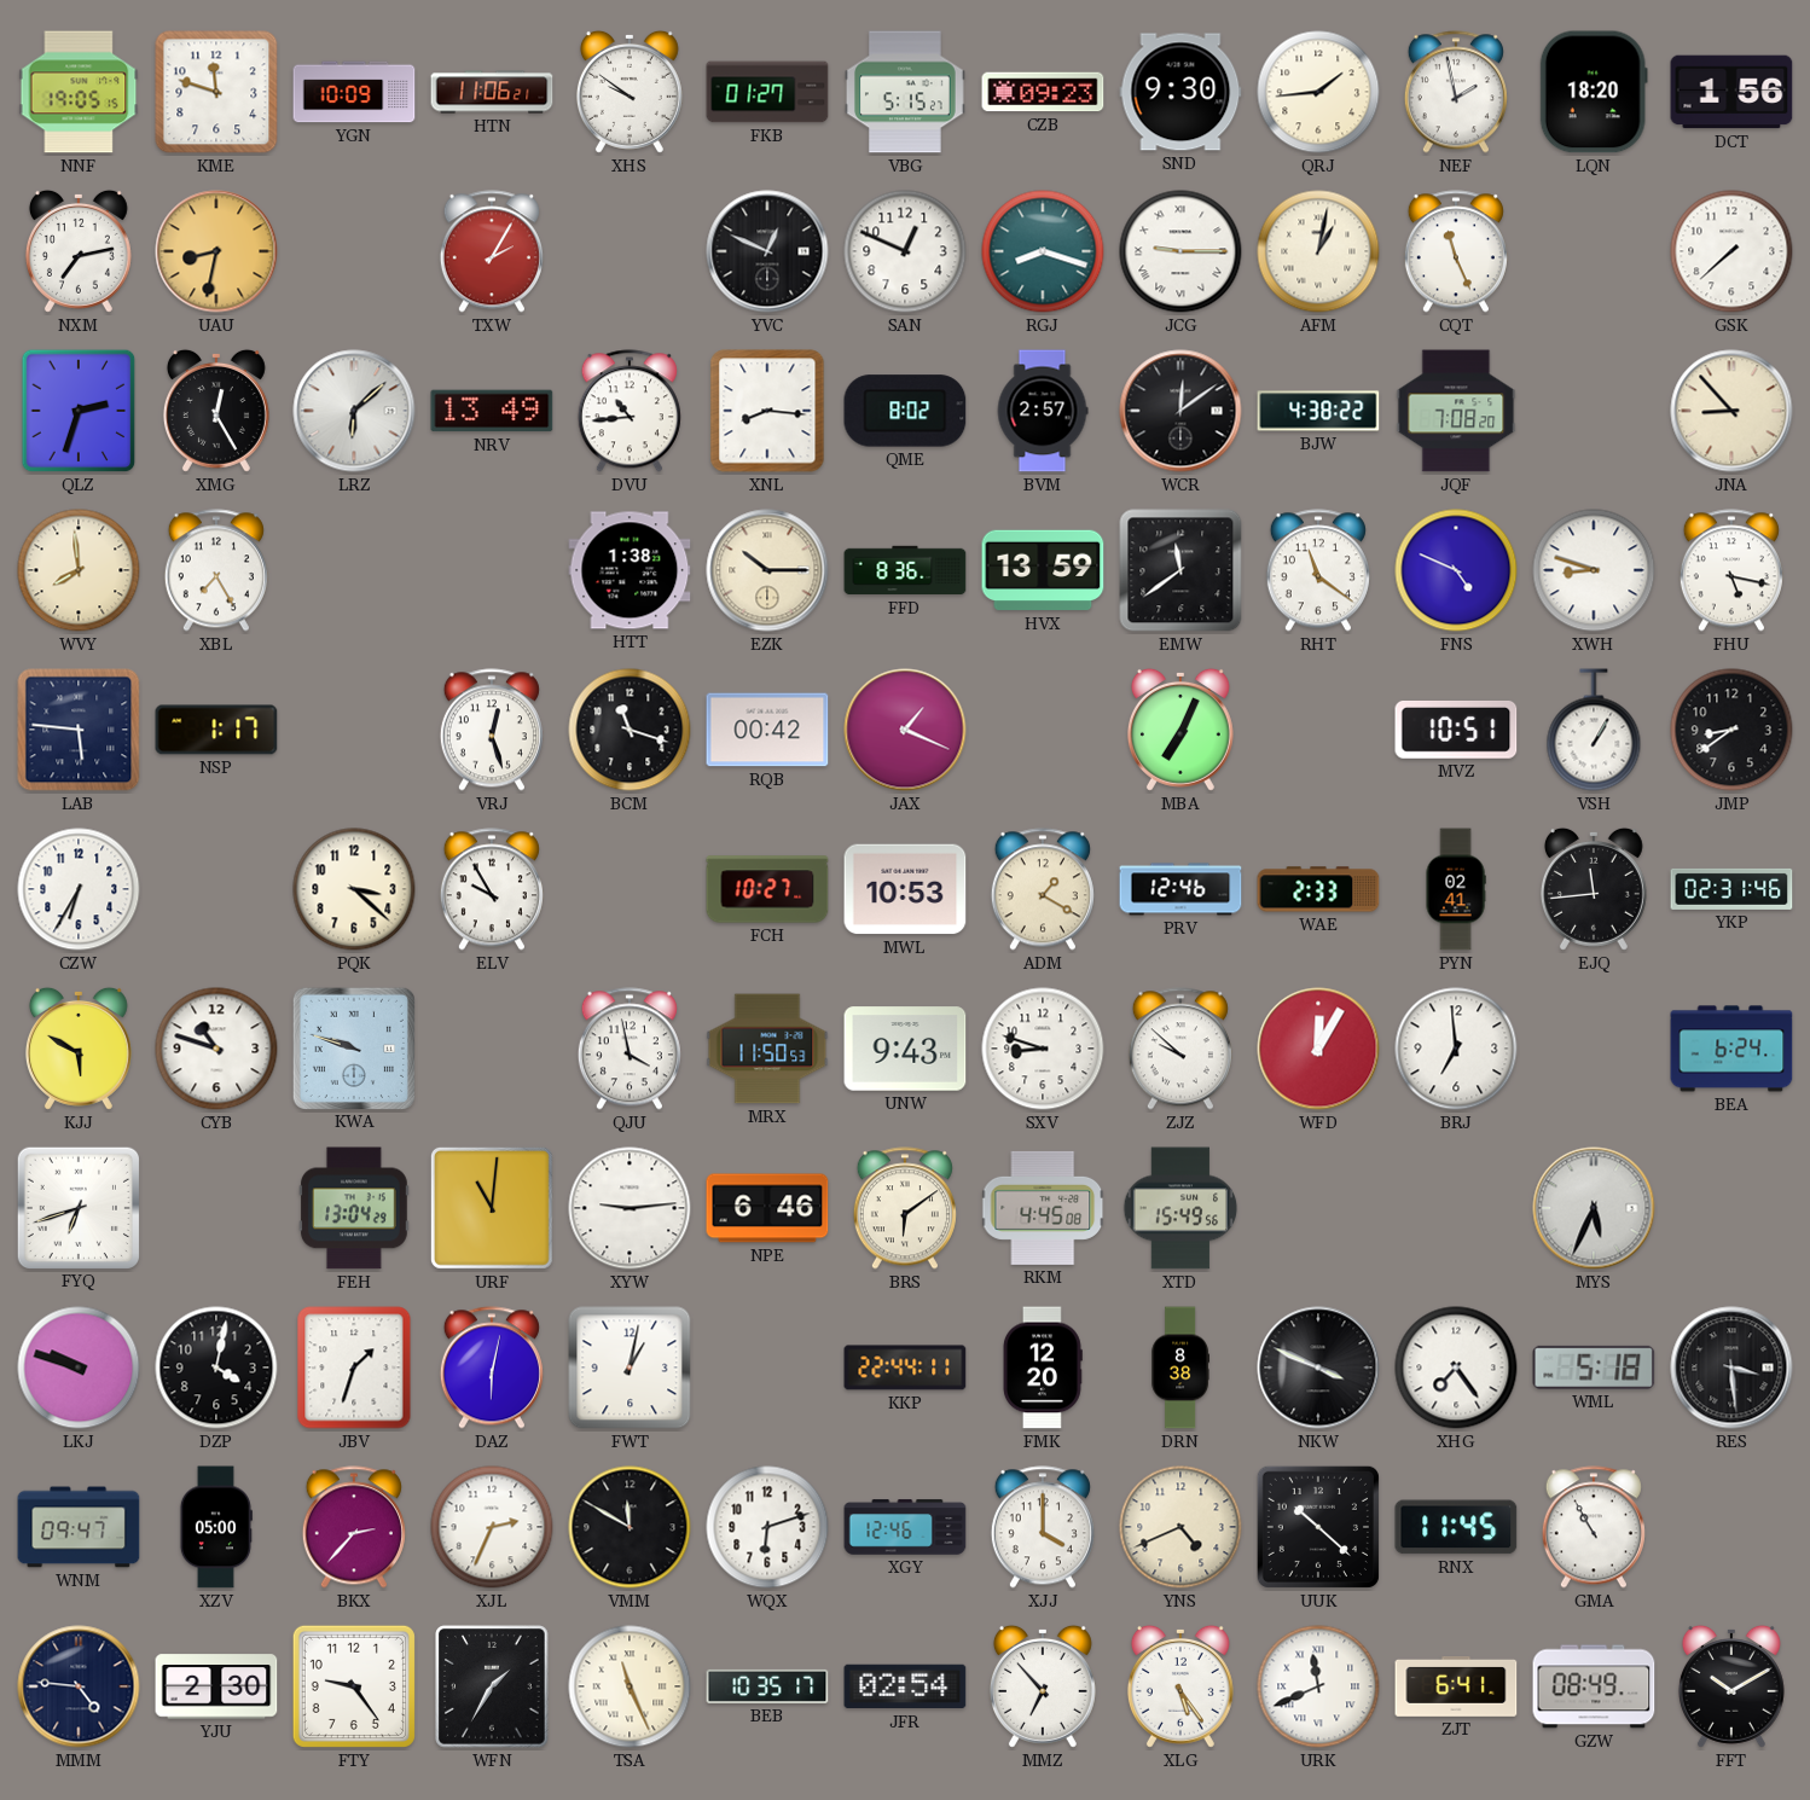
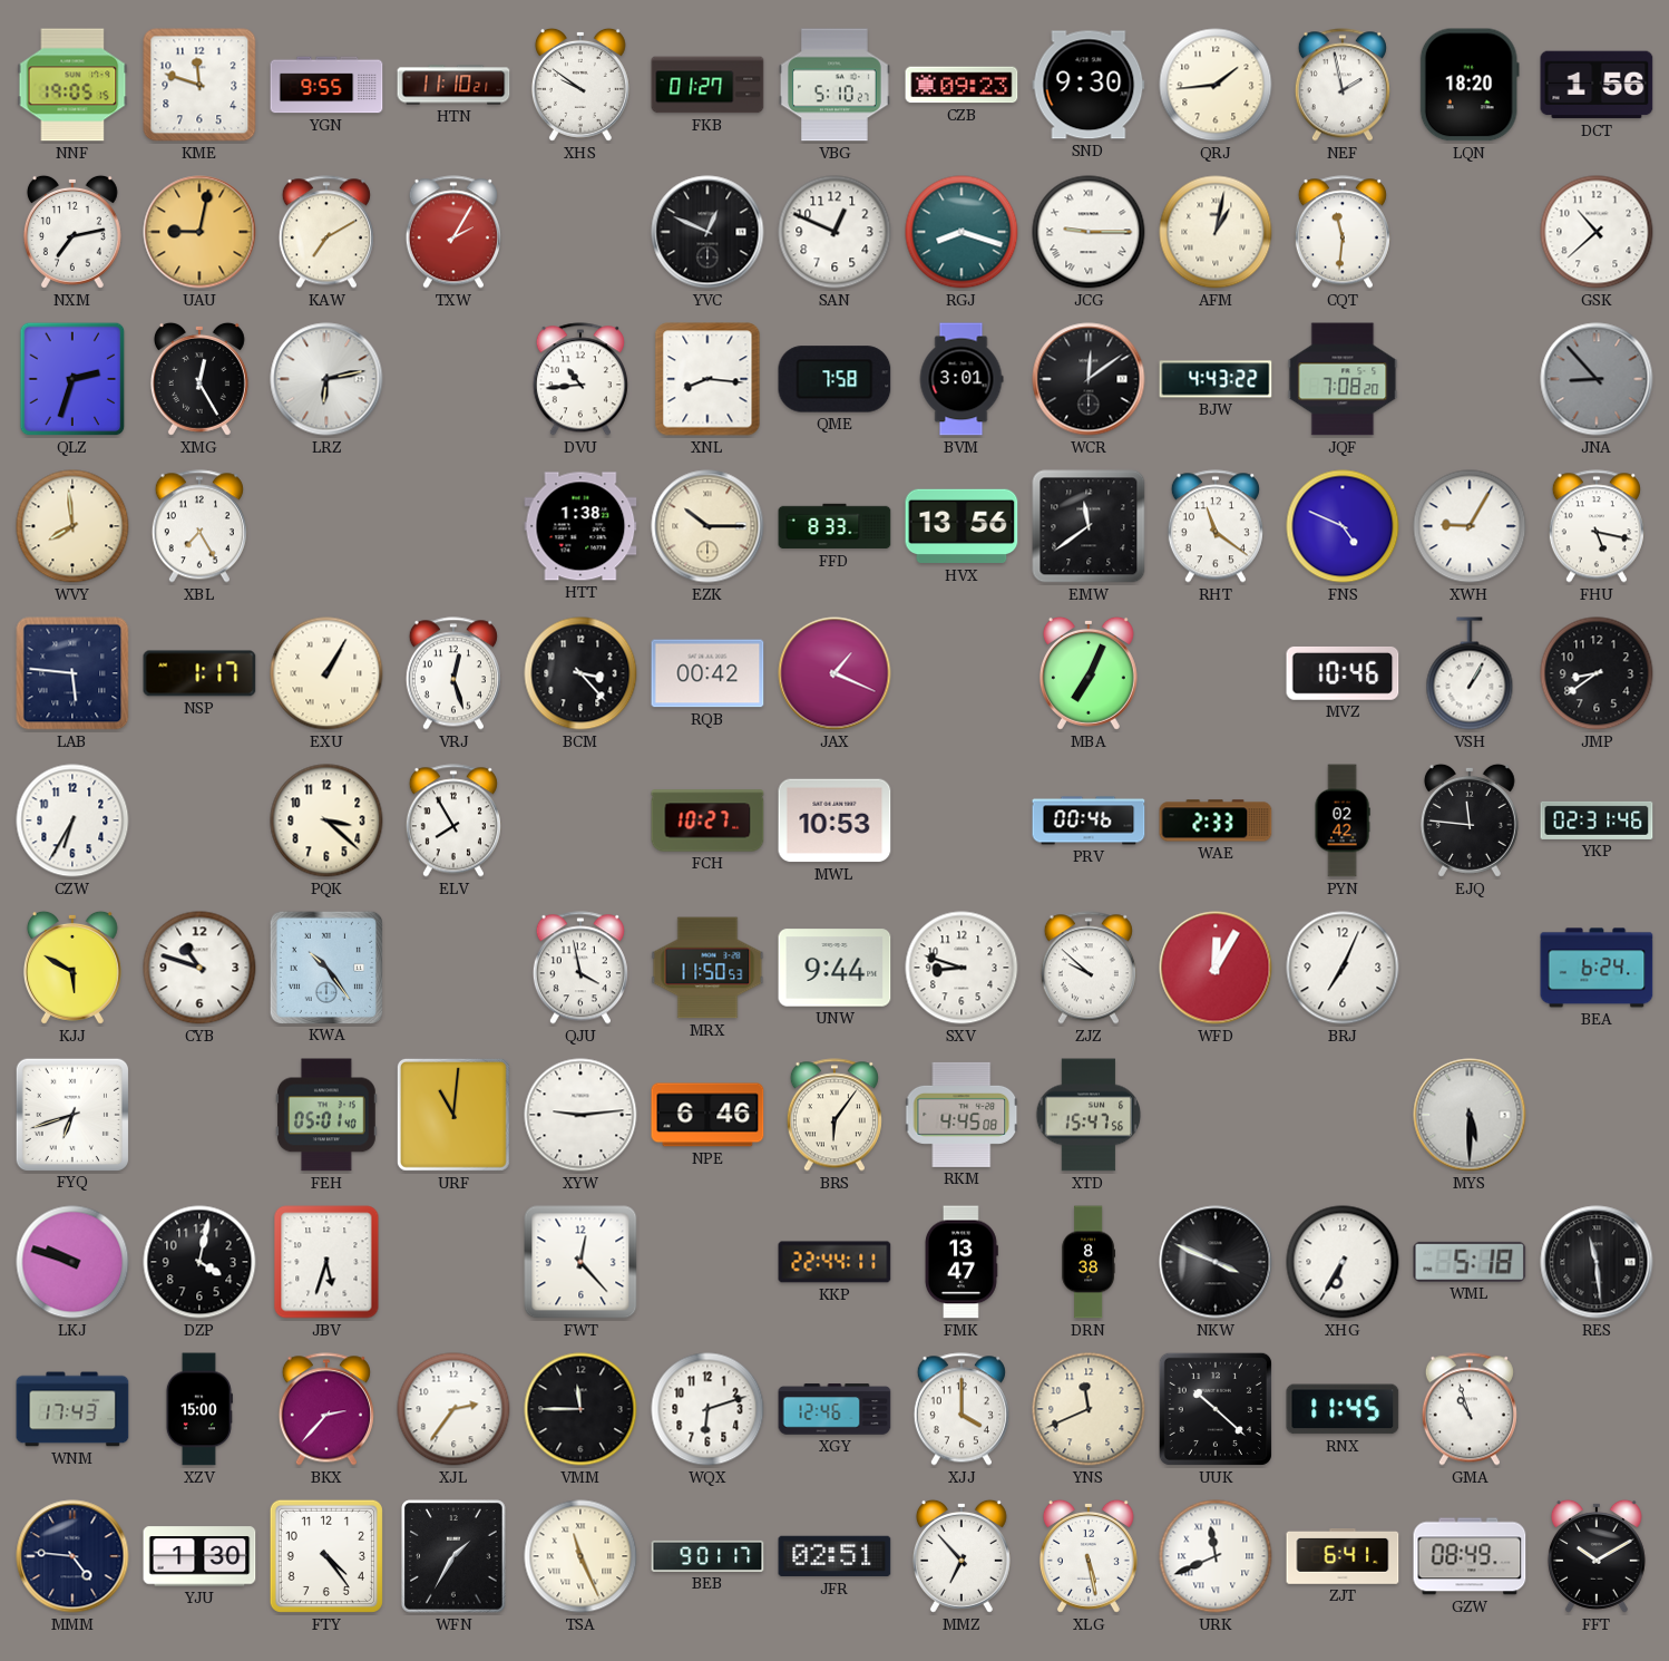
YGN: 10:09 -> 9:55 (326, 85)
HTN: 11:06 -> 11:10 (453, 85)
VBG: 5:15 -> 5:10 (834, 85)
UAU: 8:32 -> 9:02 (199, 232)
KAW: none -> 7:10 (326, 232)
CQT: 11:26 -> 11:31 (1343, 232)
GSK: 7:38 -> 10:38 (1597, 232)
LRZ: 6:08 -> 6:13 (326, 379)
NRV: 13:49 -> none (492, 411)
QME: 8:02 -> 7:58 (834, 379)
BVM: 2:57 -> 3:01 (962, 379)
BJW: 4:38 -> 4:43 (1216, 379)
JNA dial: cream -> grey (1597, 379)
FFD: 8:36 -> 8:33 (834, 526)
HVX: 13:59 -> 13:56 (962, 526)
XWH: 8:48 -> 9:05 (1470, 526)
EXU: none -> 1:05 (326, 673)
BCM: 11:18 -> 3:23 (580, 673)
MVZ: 10:51 -> 10:46 (1343, 673)
ELV: 9:55 -> 7:55 (453, 820)
ADM: 1:20 -> none (1043, 889)
PRV: 12:46 -> 00:46 (1089, 820)
PYN: 02:41 -> 02:42 (1343, 820)
EJQ: 11:44 -> 11:46 (1470, 820)
KWA: 9:48 -> 10:24 (325, 967)
UNW: 9:43 -> 9:44 (834, 968)
BRJ: 6:59 -> 7:04 (1343, 968)
FEH: 13:04 -> 05:01 (326, 1115)
BRS: 6:09 -> 6:06 (834, 1115)
XTD: 15:49 -> 15:47 (1089, 1115)
MYS: 5:34 -> 5:30 (1470, 1115)
JBV: 1:33 -> 5:33 (326, 1262)
DAZ: 6:02 -> none (492, 1368)
FWT: 1:02 -> 12:23 (580, 1262)
FMK: 12:20 -> 13:47 (962, 1262)
XHG: 7:24 -> 6:35 (1343, 1262)
RES: 3:29 -> 11:29 (1597, 1262)
WNM: 09:47 -> 17:43 (72, 1409)
XZV: 05:00 -> 15:00 (199, 1409)
XJL: 2:34 -> 2:36 (453, 1409)
VMM: 11:50 -> 11:45 (580, 1409)
YNS: 4:41 -> 11:41 (1089, 1409)
GMA: 10:55 -> 10:57 (1470, 1409)
YJU: 2:30 -> 1:30 (199, 1556)
FTY: 9:24 -> 4:24 (326, 1556)
BEB: 10:35 -> 9:01 (707, 1556)
JFR: 02:54 -> 02:51 (834, 1556)
XLG: 5:24 -> 5:28 (1089, 1556)
